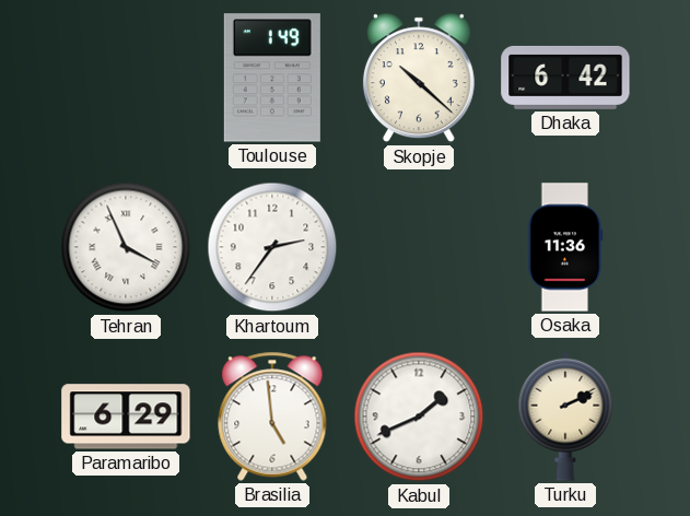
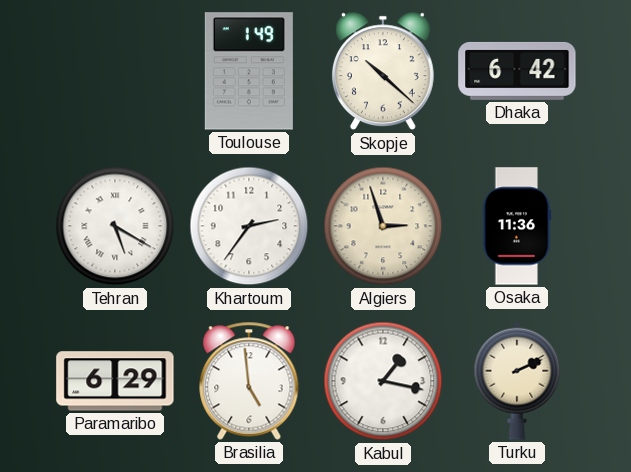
Tehran: 3:56 -> 5:20 (115, 226)
Algiers: none -> 2:57 (383, 226)
Kabul: 1:41 -> 1:17 (383, 381)
